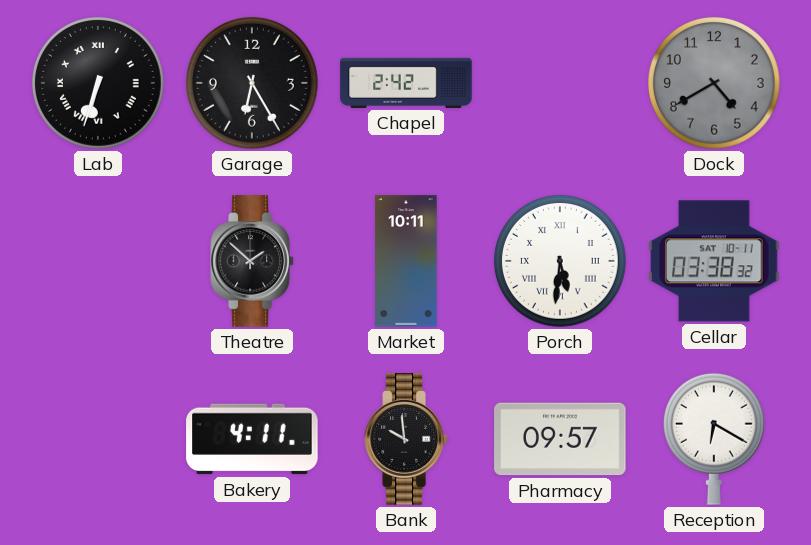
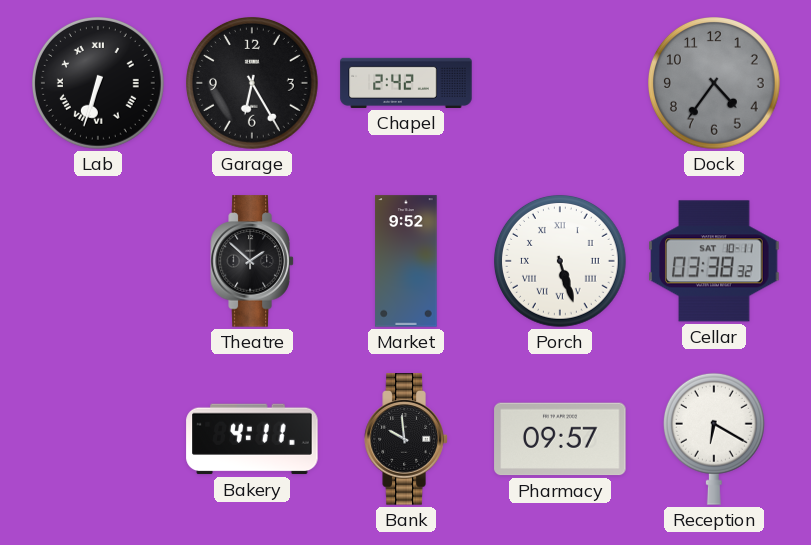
Dock: 4:40 -> 4:36 (715, 84)
Market: 10:11 -> 9:52 (406, 261)
Porch: 5:31 -> 5:27 (561, 262)
